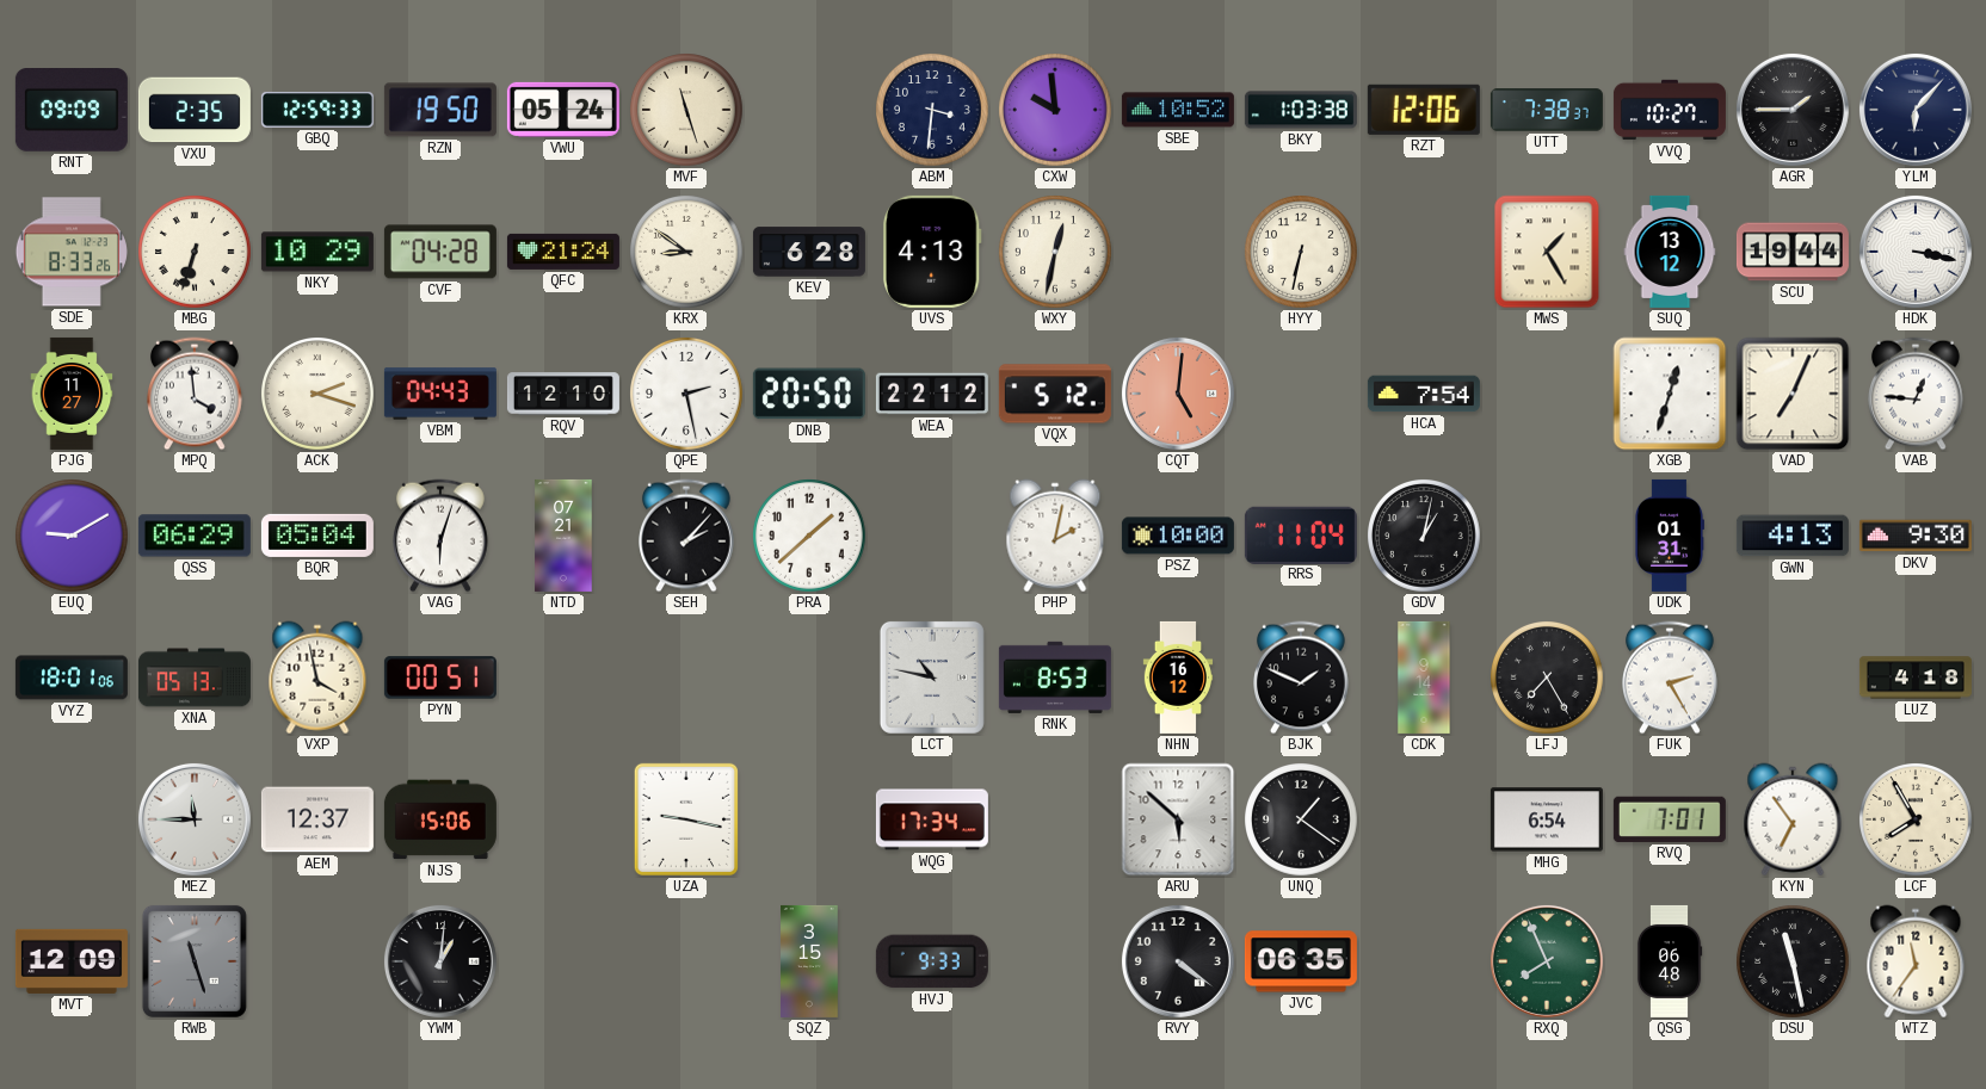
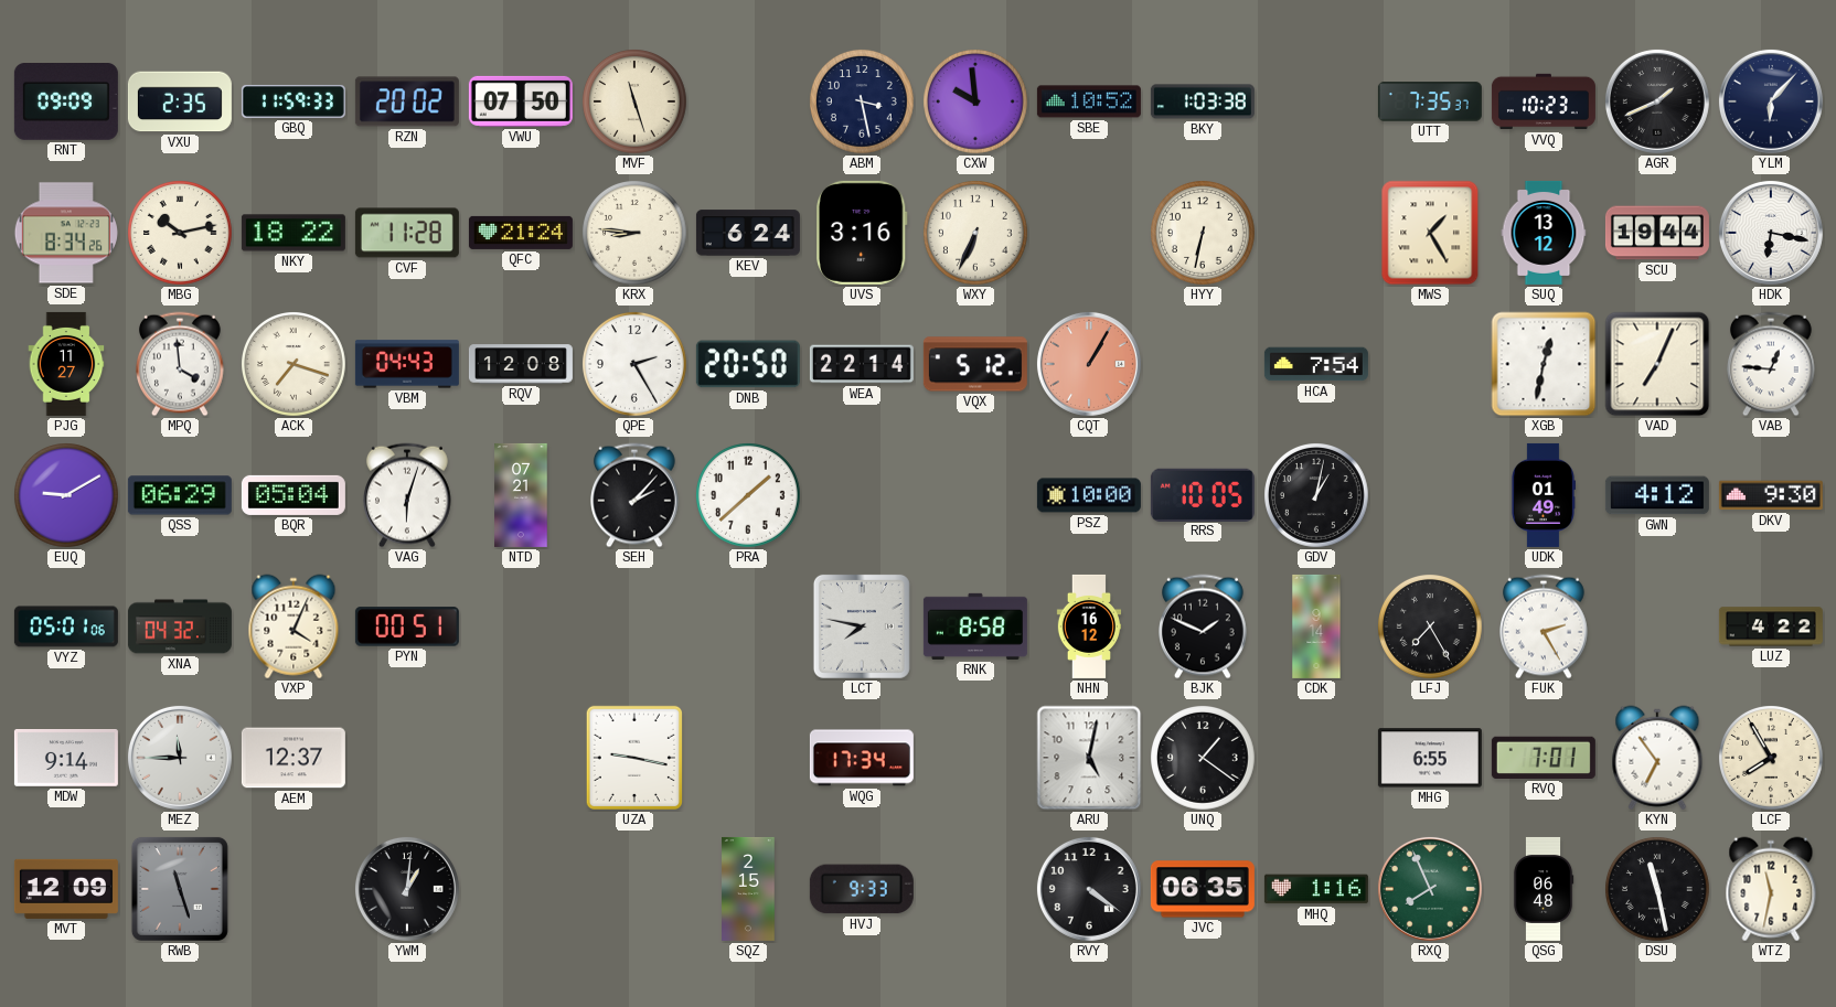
GBQ: 12:59 -> 11:59 (293, 101)
RZN: 19:50 -> 20:02 (407, 101)
VWU: 05:24 -> 07:50 (521, 101)
ABM: 3:31 -> 3:28 (863, 103)
RZT: 12:06 -> none (1424, 110)
UTT: 7:38 -> 7:35 (1430, 101)
VVQ: 10:27 -> 10:23 (1544, 101)
AGR: 1:45 -> 1:41 (1657, 101)
SDE: 8:33 -> 8:34 (66, 233)
MBG: 6:33 -> 10:13 (181, 234)
NKY: 10:29 -> 18:22 (293, 233)
CVF: 04:28 -> 11:28 (407, 233)
KRX: 8:51 -> 8:46 (636, 234)
KEV: 6:28 -> 6:24 (748, 233)
UVS: 4:13 -> 3:16 (862, 233)
WXY: 12:32 -> 6:34 (976, 234)
HDK: 3:17 -> 6:17 (1771, 233)
ACK: 2:18 -> 7:18 (295, 365)
RQV: 12:10 -> 12:08 (521, 364)
QPE: 2:28 -> 2:25 (636, 365)
WEA: 22:12 -> 22:14 (862, 364)
CQT: 5:01 -> 1:05 (1089, 364)
XGB: 12:33 -> 12:32 (1544, 364)
PHP: 2:02 -> none (1055, 536)
RRS: 11:04 -> 10:05 (1203, 494)
UDK: 01:31 -> 01:49 (1543, 495)
GWN: 4:13 -> 4:12 (1657, 495)
VYZ: 18:01 -> 05:01 (66, 626)
XNA: 05:13 -> 04:32 (180, 626)
VXP: 3:58 -> 4:04 (293, 626)
LCT: 10:47 -> 7:47 (862, 626)
RNK: 8:53 -> 8:58 (975, 626)
LUZ: 4:18 -> 4:22 (1771, 626)
MDW: none -> 9:14 (66, 759)
NJS: 15:06 -> none (440, 819)
ARU: 5:52 -> 5:02 (1089, 758)
MHG: 6:54 -> 6:55 (1430, 758)
SQZ: 3:15 -> 2:15 (748, 889)
MHQ: none -> 1:16 (1316, 889)
WTZ: 11:36 -> 11:32 (1771, 889)
